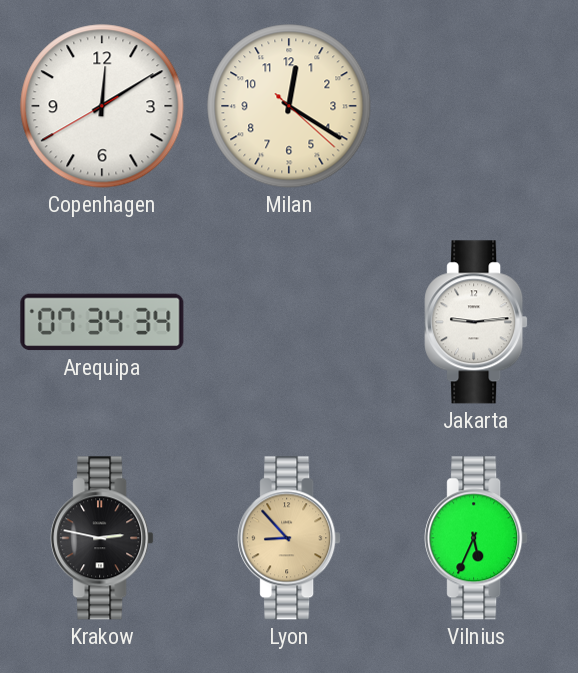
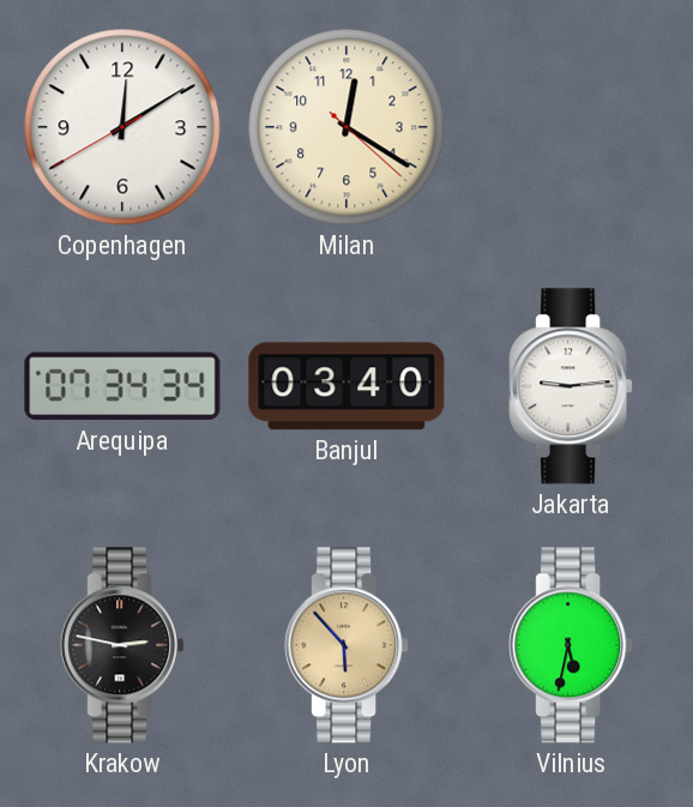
Banjul: none -> 03:40 (346, 386)
Lyon: 8:53 -> 5:53 (346, 645)
Vilnius: 5:34 -> 5:32 (571, 645)
